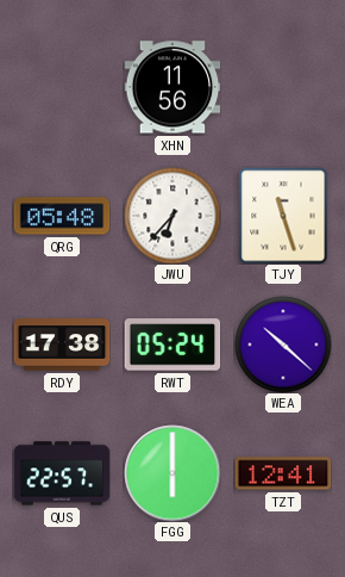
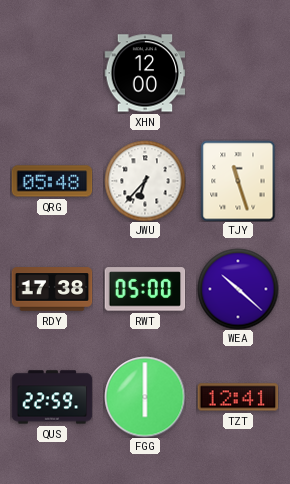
XHN: 11:56 -> 12:00 (145, 73)
RWT: 05:24 -> 05:00 (145, 289)
QUS: 22:57 -> 22:59 (52, 397)
